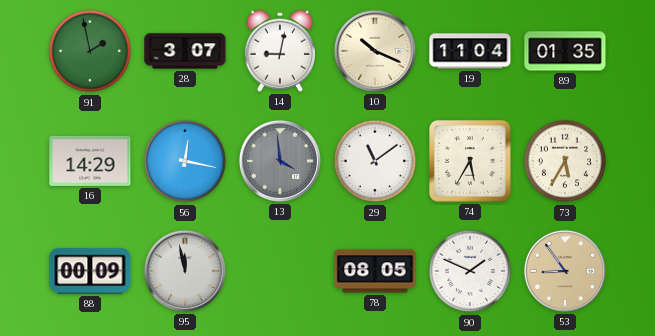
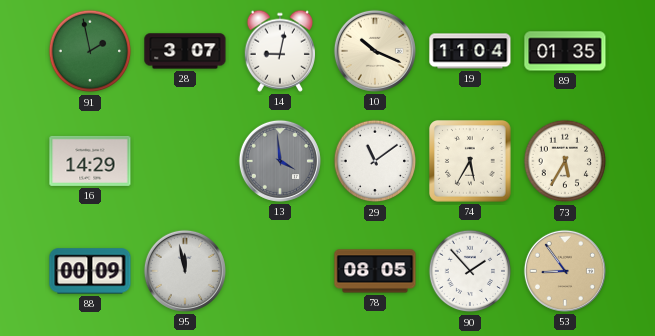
56: 12:17 -> none (185, 161)
90: 1:49 -> 1:53 (470, 271)
